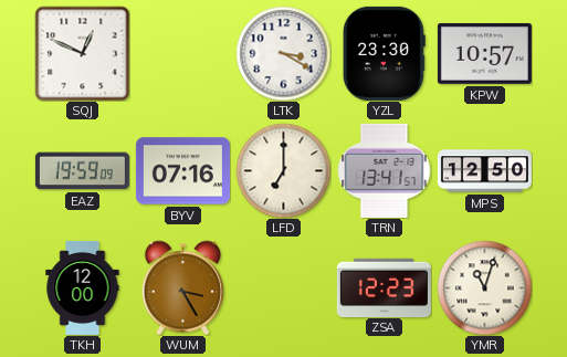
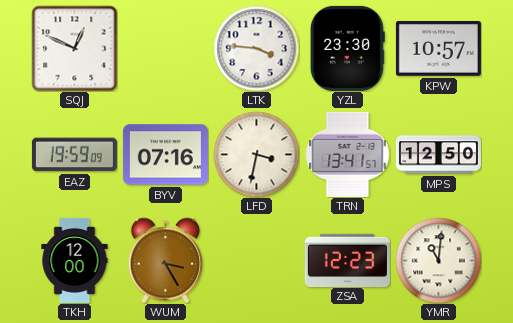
LTK: 3:20 -> 3:46 (256, 48)
LFD: 7:00 -> 3:32 (256, 154)
YMR: 11:03 -> 11:01 (438, 260)
